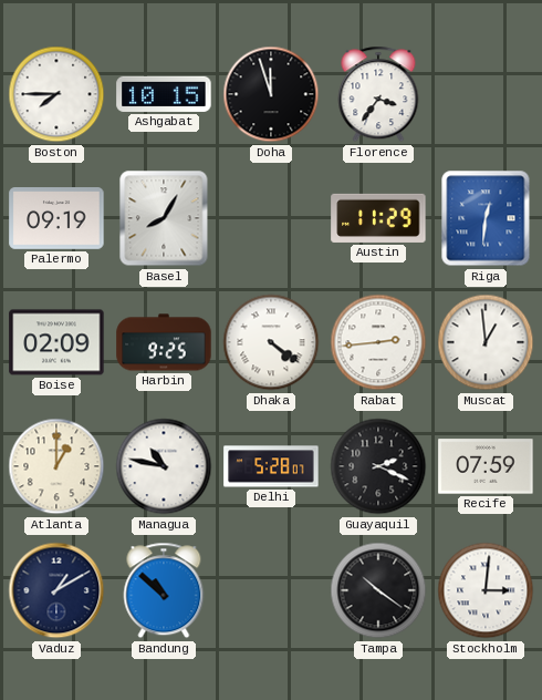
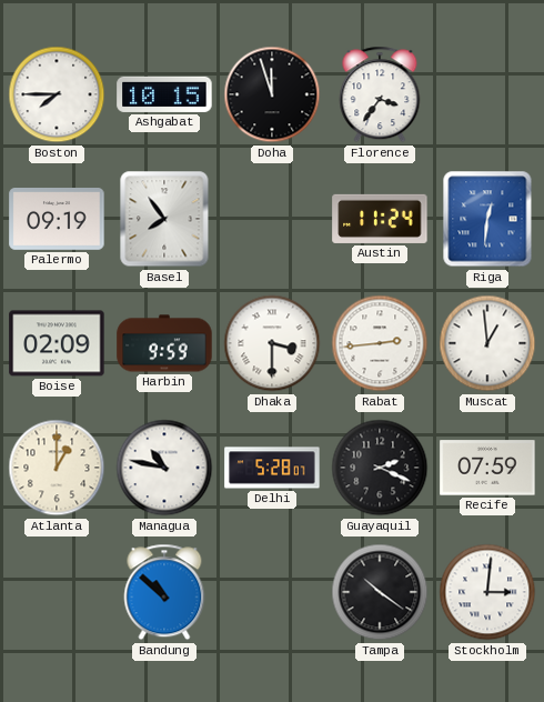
Basel: 8:05 -> 7:54 (164, 219)
Austin: 11:29 -> 11:24 (380, 219)
Harbin: 9:25 -> 9:59 (164, 343)
Dhaka: 4:21 -> 3:30 (272, 343)
Vaduz: 1:10 -> none (56, 590)
